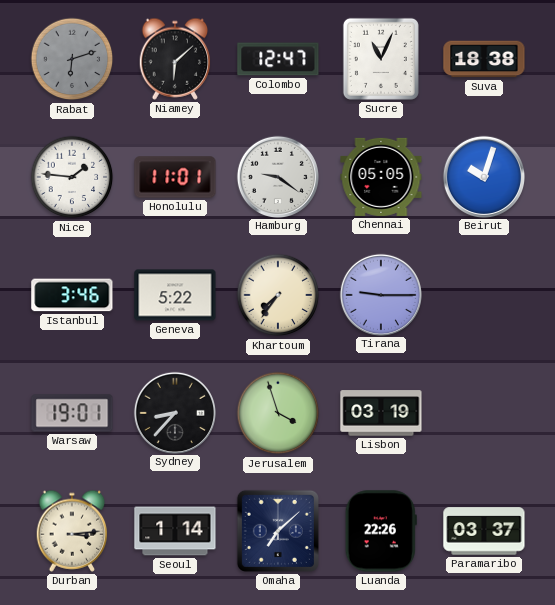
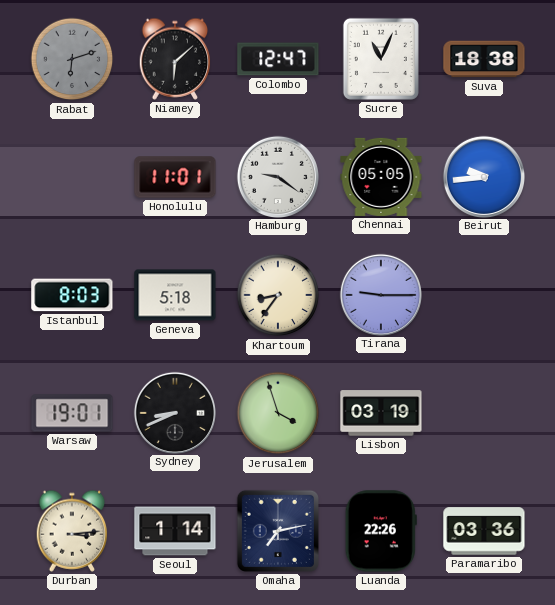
Nice: 1:46 -> none (72, 177)
Beirut: 10:03 -> 9:44 (483, 176)
Istanbul: 3:46 -> 8:03 (72, 295)
Geneva: 5:22 -> 5:18 (175, 295)
Khartoum: 7:36 -> 8:36 (278, 295)
Sydney: 8:37 -> 8:41 (174, 412)
Omaha: 7:08 -> 7:13 (278, 531)
Paramaribo: 03:37 -> 03:36 (484, 531)
